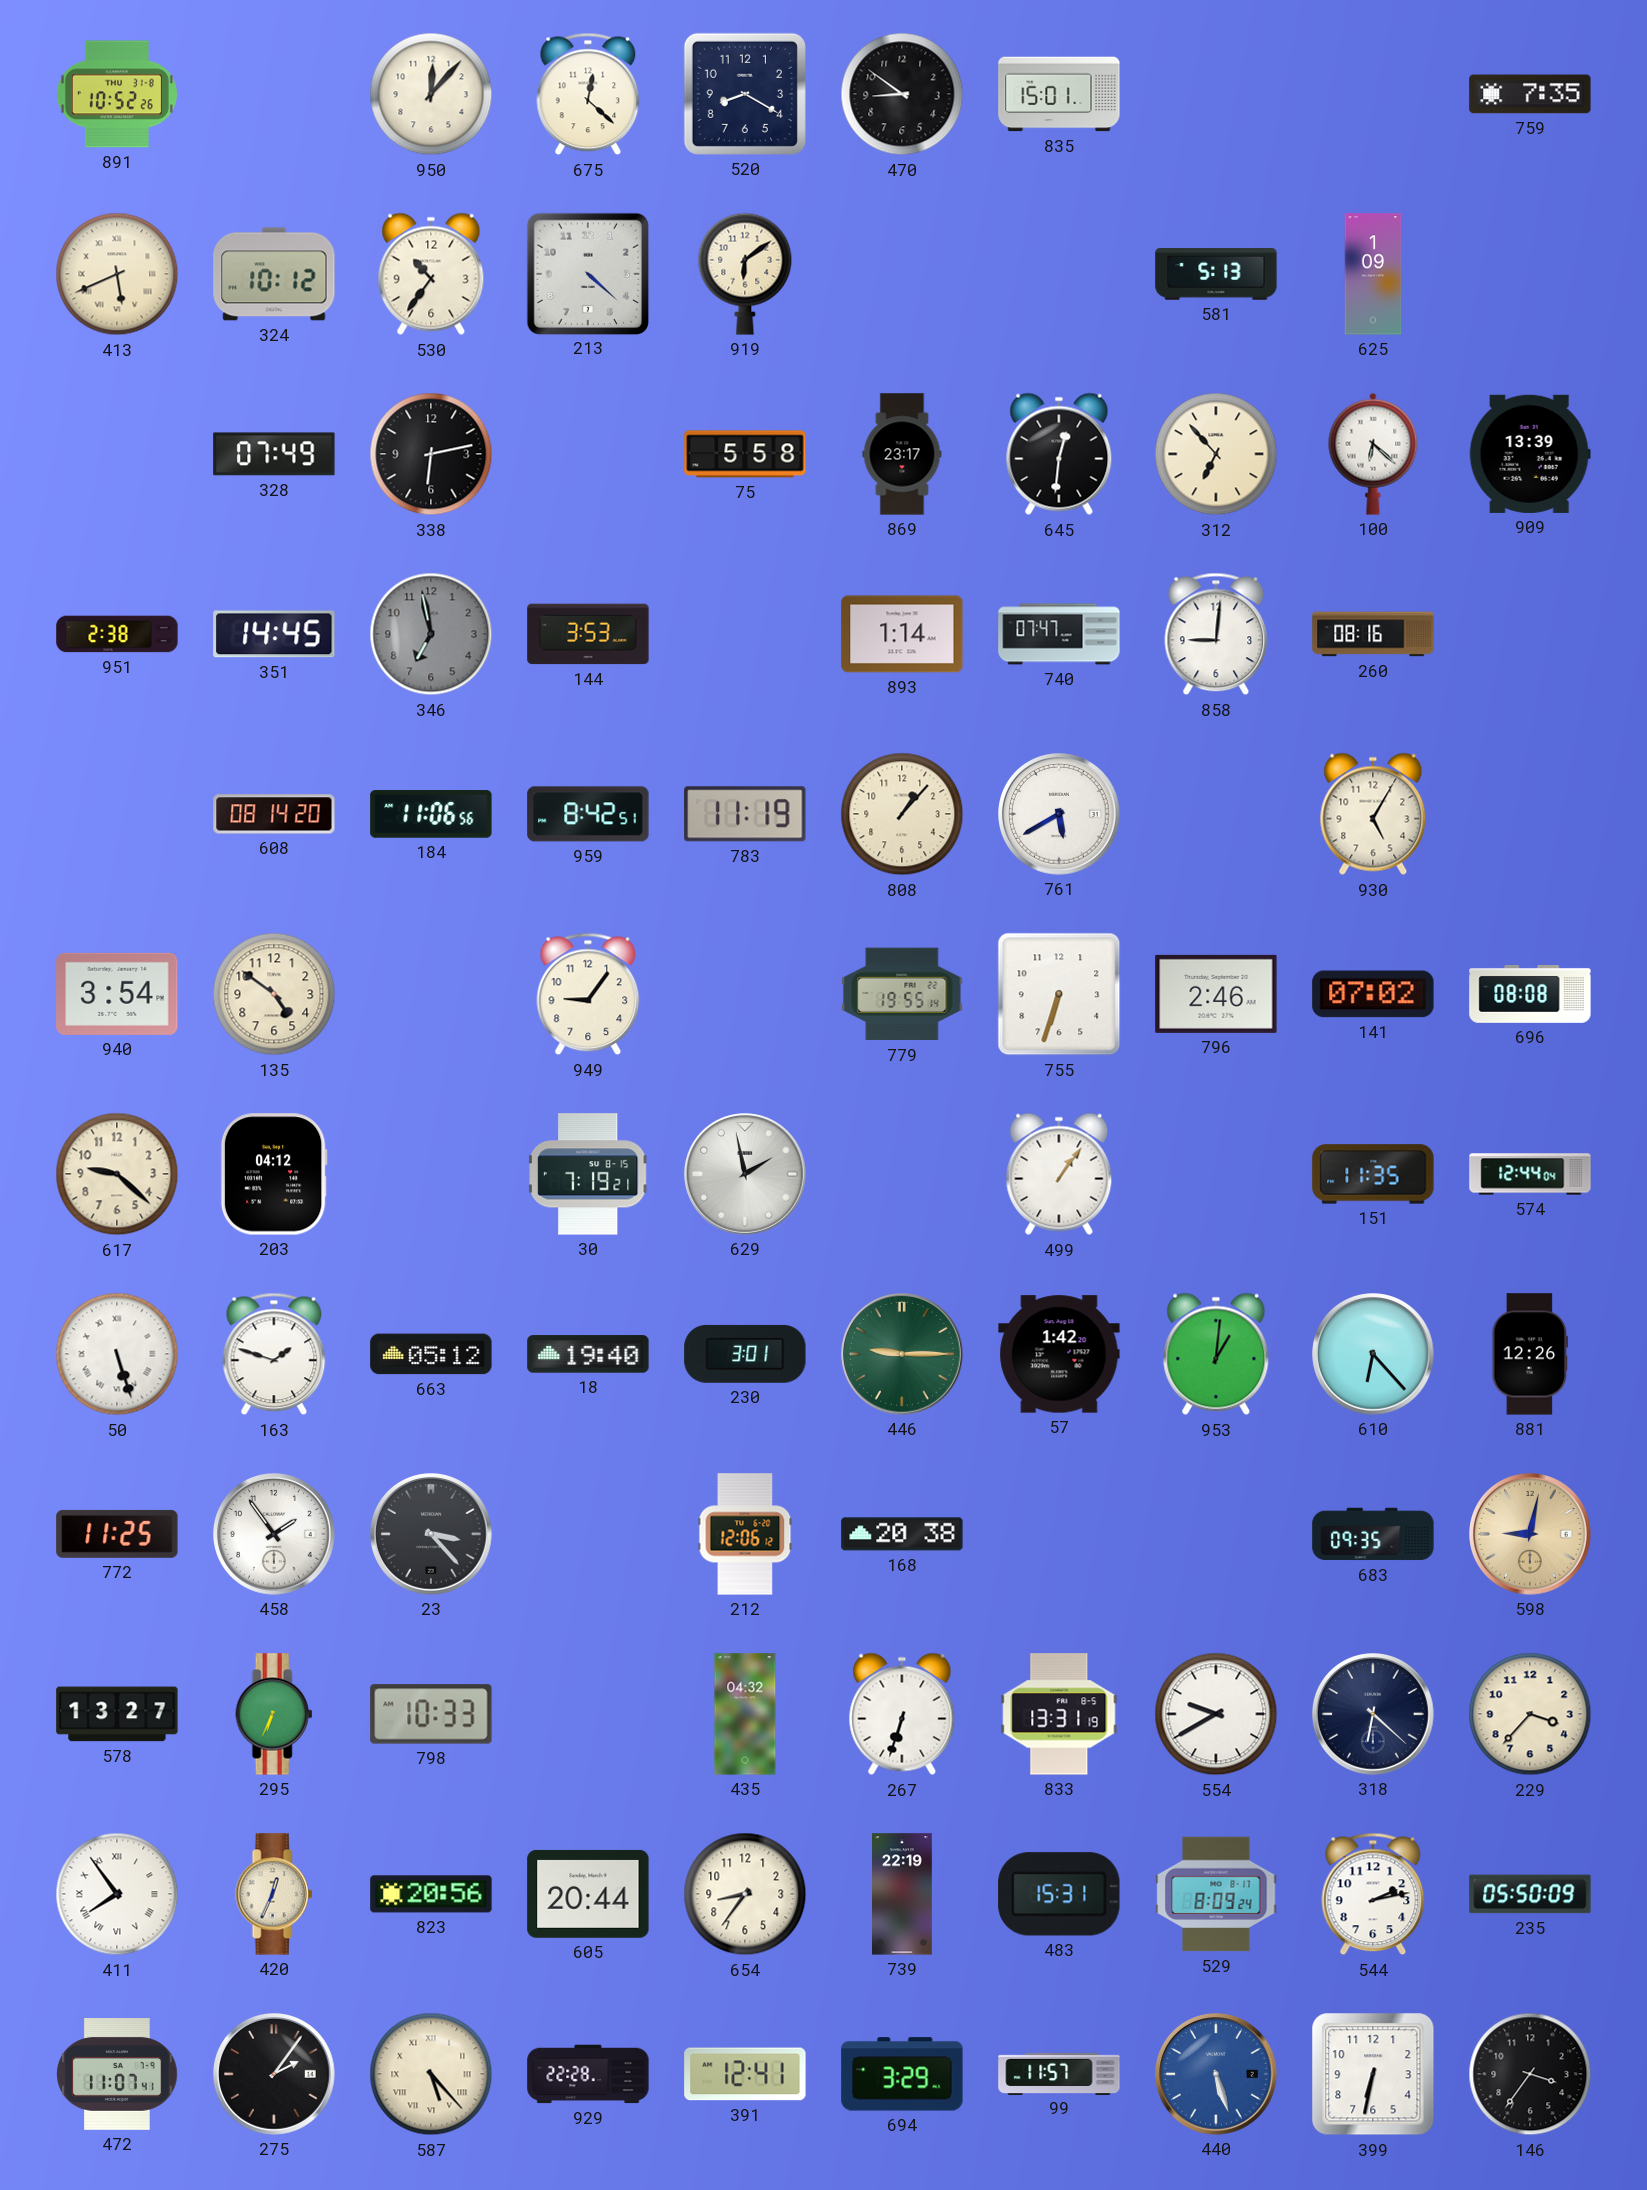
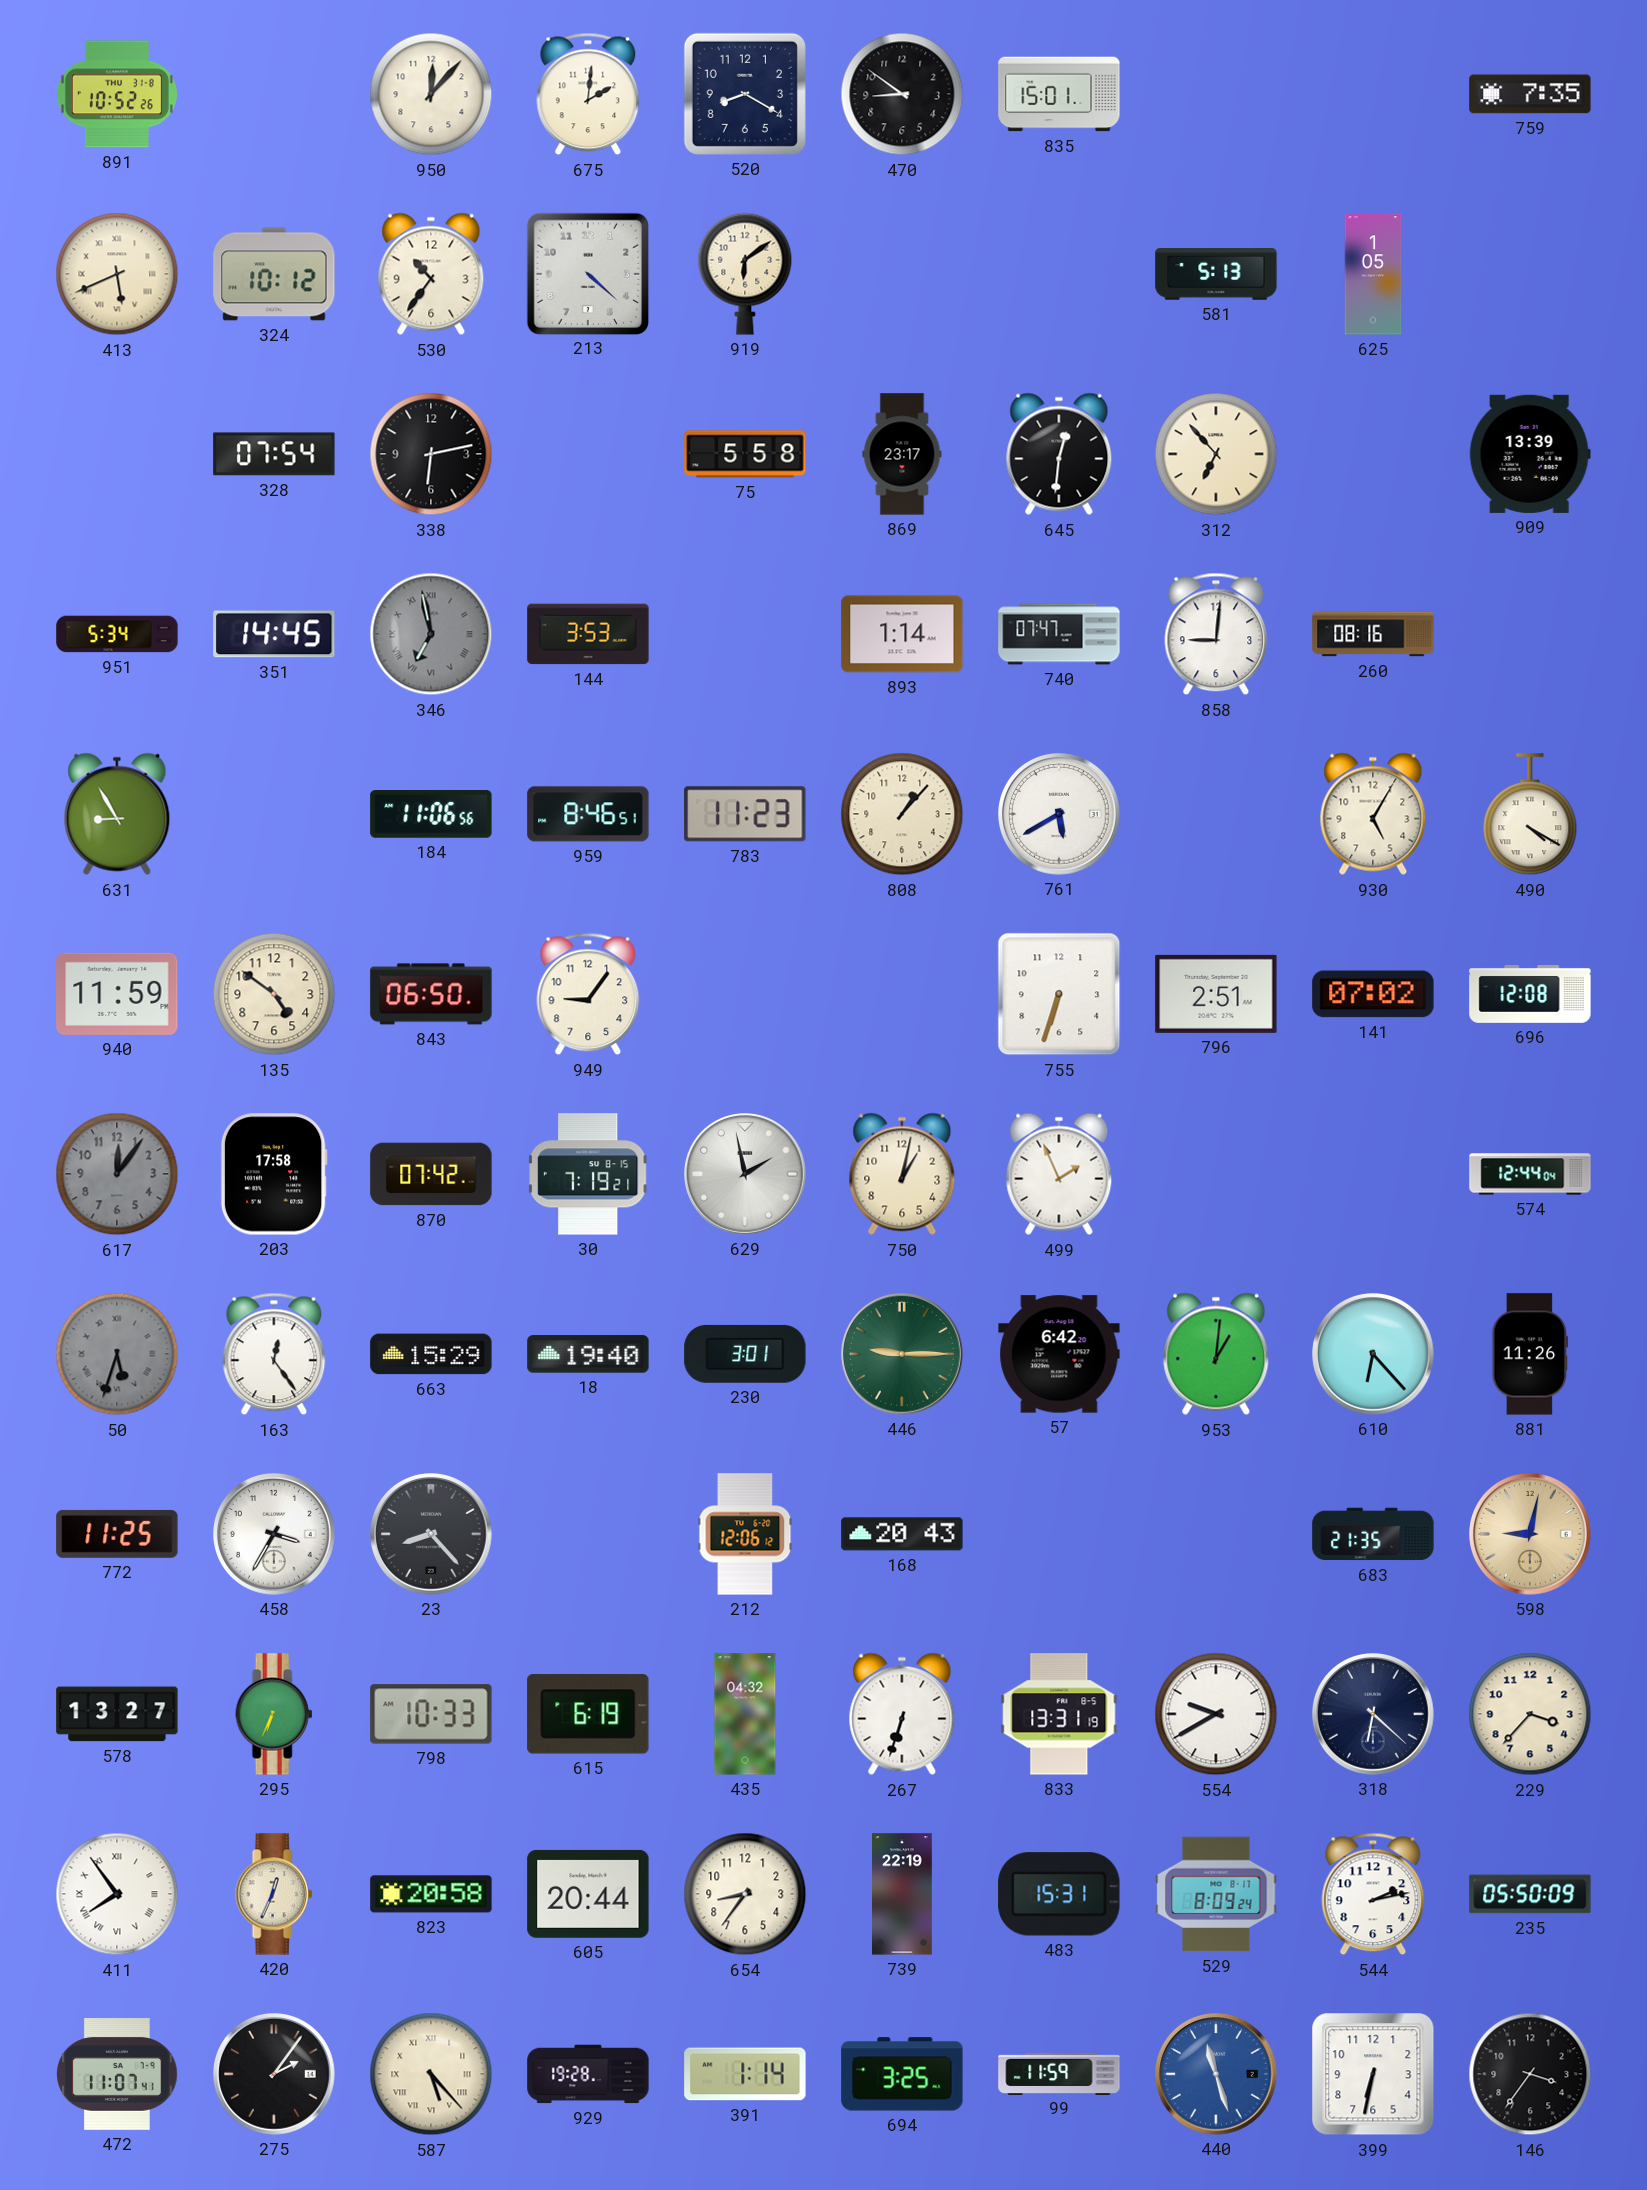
675: 12:22 -> 2:01 (588, 94)
625: 1:09 -> 1:05 (1373, 274)
328: 07:49 -> 07:54 (274, 454)
100: 6:22 -> none (1373, 454)
951: 2:38 -> 5:34 (117, 634)
346 numerals: Arabic -> Roman (431, 634)
631: none -> 8:55 (117, 814)
608: 08:14 -> none (274, 814)
959: 8:42 -> 8:46 (588, 814)
783: 11:19 -> 11:23 (745, 814)
490: none -> 4:20 (1530, 815)
940: 3:54 -> 11:59 (117, 994)
843: none -> 06:50 (431, 994)
779: 19:55 -> none (902, 994)
796: 2:46 -> 2:51 (1216, 994)
696: 08:08 -> 12:08 (1530, 995)
617: 9:22 -> 12:06 (117, 1174)
617 dial: cream -> grey (117, 1174)
203: 04:12 -> 17:58 (274, 1174)
870: none -> 07:42 (431, 1174)
750: none -> 1:02 (902, 1174)
499: 1:06 -> 1:56 (1059, 1174)
151: 11:35 -> none (1373, 1174)
50: 5:27 -> 5:33 (117, 1354)
50 dial: white -> grey (117, 1354)
163: 1:48 -> 12:24 (274, 1354)
663: 05:12 -> 15:29 (431, 1354)
57: 1:42 -> 6:42 (1059, 1354)
881: 12:26 -> 11:26 (1530, 1354)
458: 1:54 -> 3:35 (275, 1535)
23: 3:23 -> 8:23 (432, 1535)
168: 20:38 -> 20:43 (902, 1534)
683: 09:35 -> 21:35 (1373, 1534)
615: none -> 6:19 (588, 1714)
823: 20:56 -> 20:58 (431, 1894)
929: 22:28 -> 19:28 (588, 2074)
391: 12:41 -> 1:14 (745, 2074)
694: 3:29 -> 3:25 (902, 2074)
99: 11:57 -> 11:59 (1059, 2073)
440: 5:27 -> 11:27 (1217, 2075)
